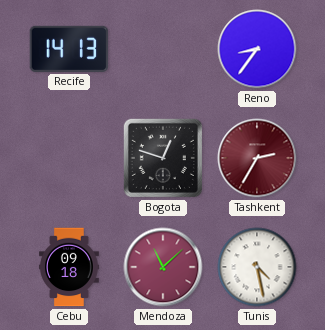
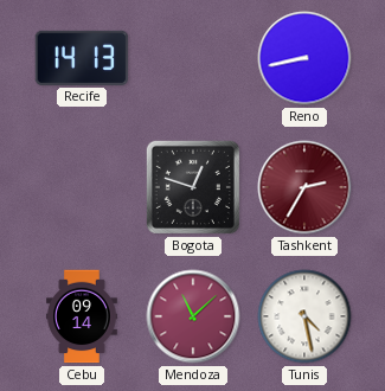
Reno: 8:36 -> 8:43 (304, 58)
Cebu: 09:18 -> 09:14 (83, 316)
